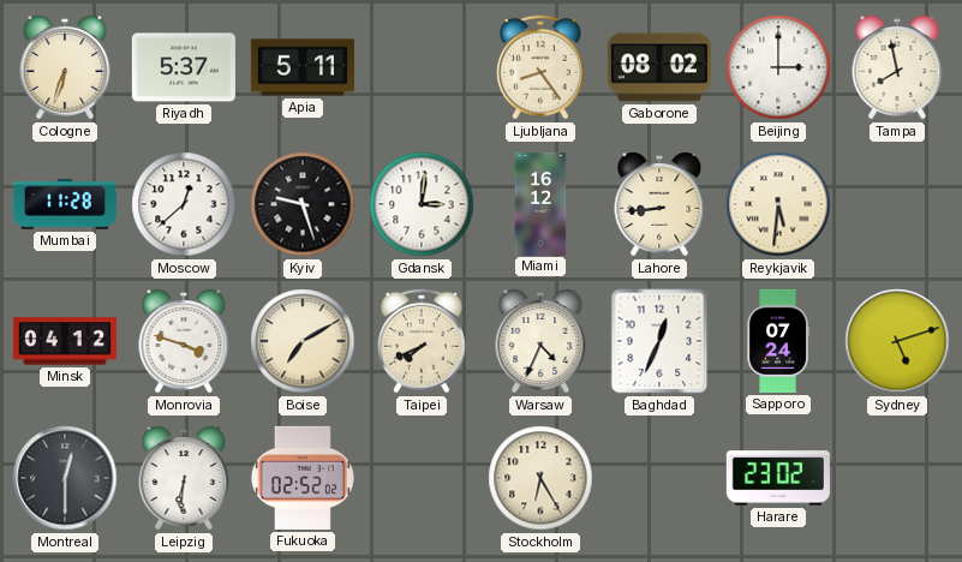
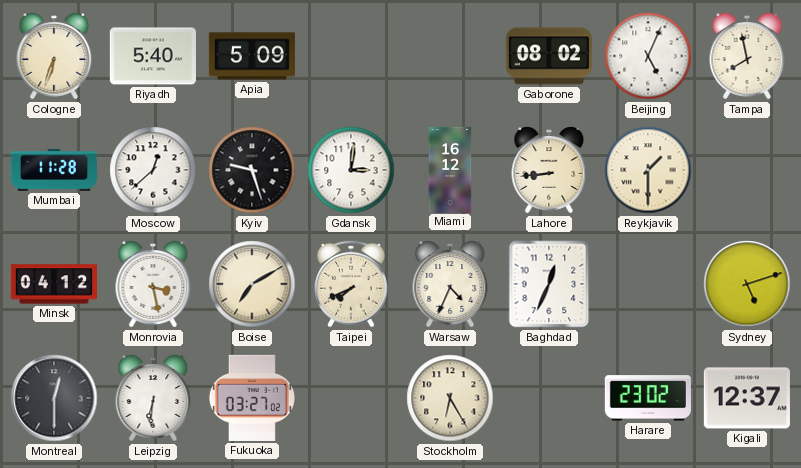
Riyadh: 5:37 -> 5:40 (153, 56)
Apia: 5:11 -> 5:09 (252, 56)
Ljubljana: 8:24 -> none (542, 67)
Beijing: 3:00 -> 5:04 (648, 56)
Reykjavik: 5:31 -> 1:30 (648, 170)
Monrovia: 3:48 -> 3:28 (153, 284)
Sapporo: 07:24 -> none (777, 341)
Fukuoka: 02:52 -> 03:27 (252, 398)
Kigali: none -> 12:37 (747, 398)
